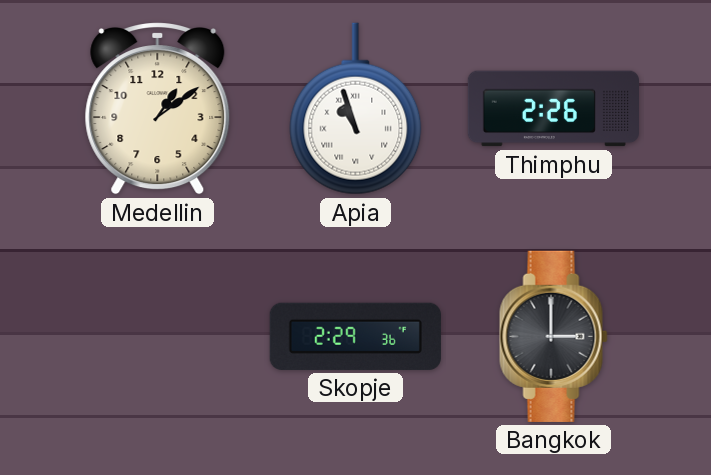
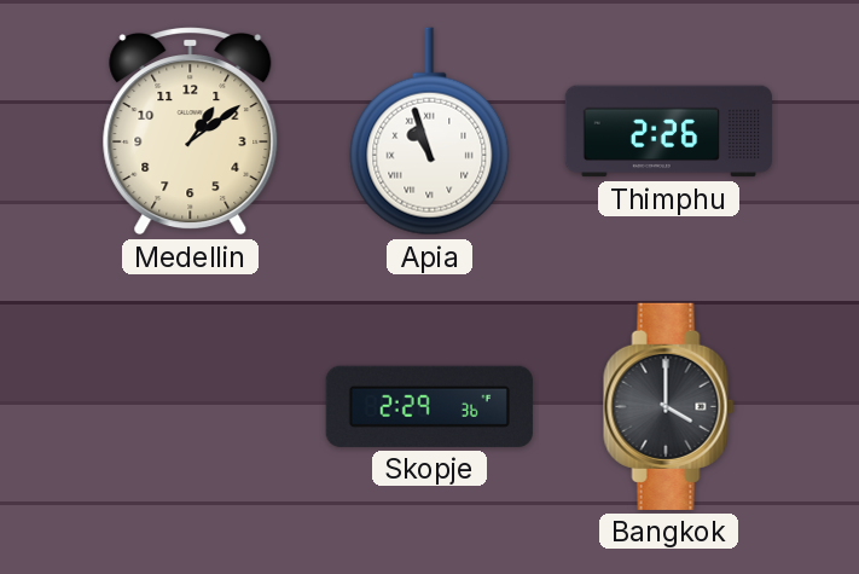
Bangkok: 3:00 -> 4:00 (669, 406)
